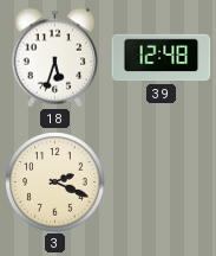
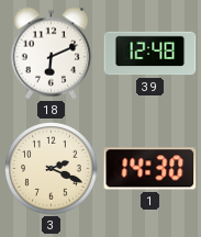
18: 5:33 -> 6:11 (52, 54)
1: none -> 14:30 (150, 169)
